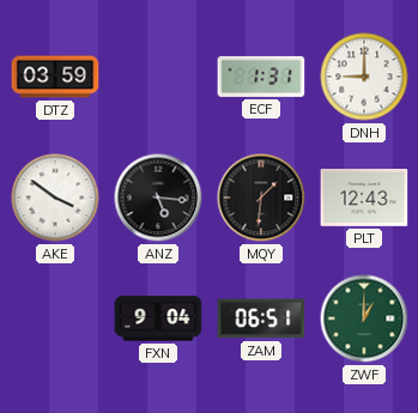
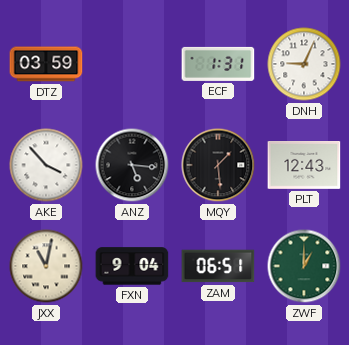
DNH: 9:00 -> 9:04 (304, 64)
AKE: 3:51 -> 3:53 (46, 165)
MQY: 1:31 -> 1:29 (218, 165)
JXX: none -> 11:02 (46, 266)
